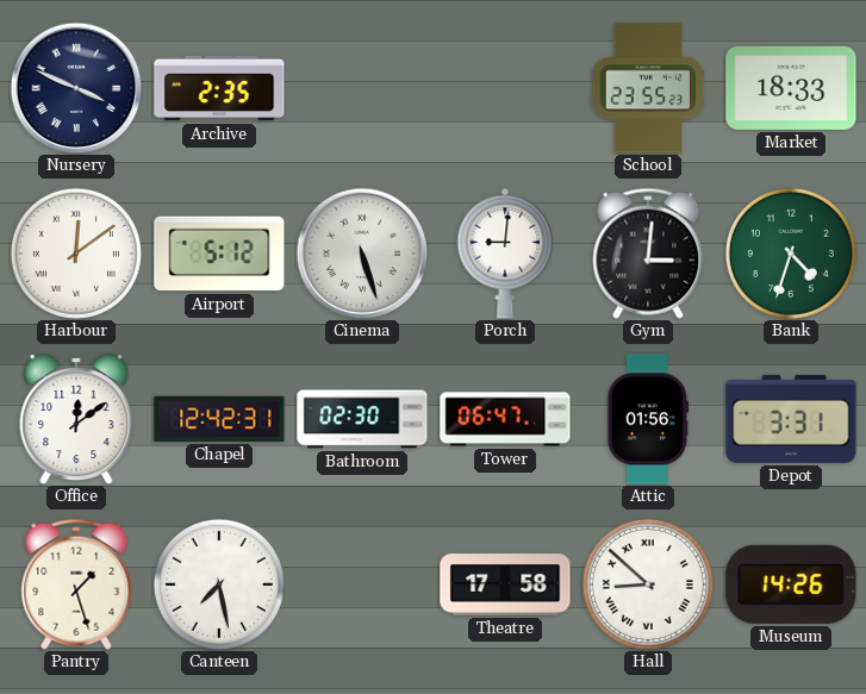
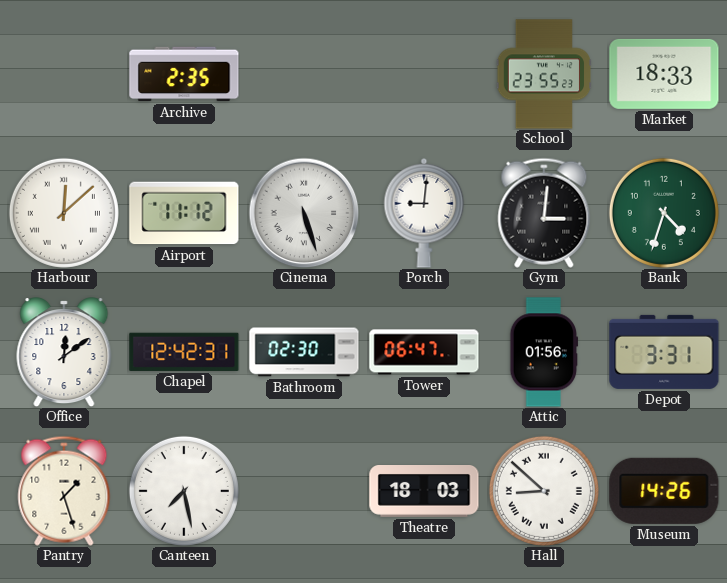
Nursery: 3:49 -> none (76, 88)
Harbour: 12:09 -> 12:08 (64, 213)
Airport: 5:12 -> 11:12 (184, 213)
Theatre: 17:58 -> 18:03 (424, 492)
